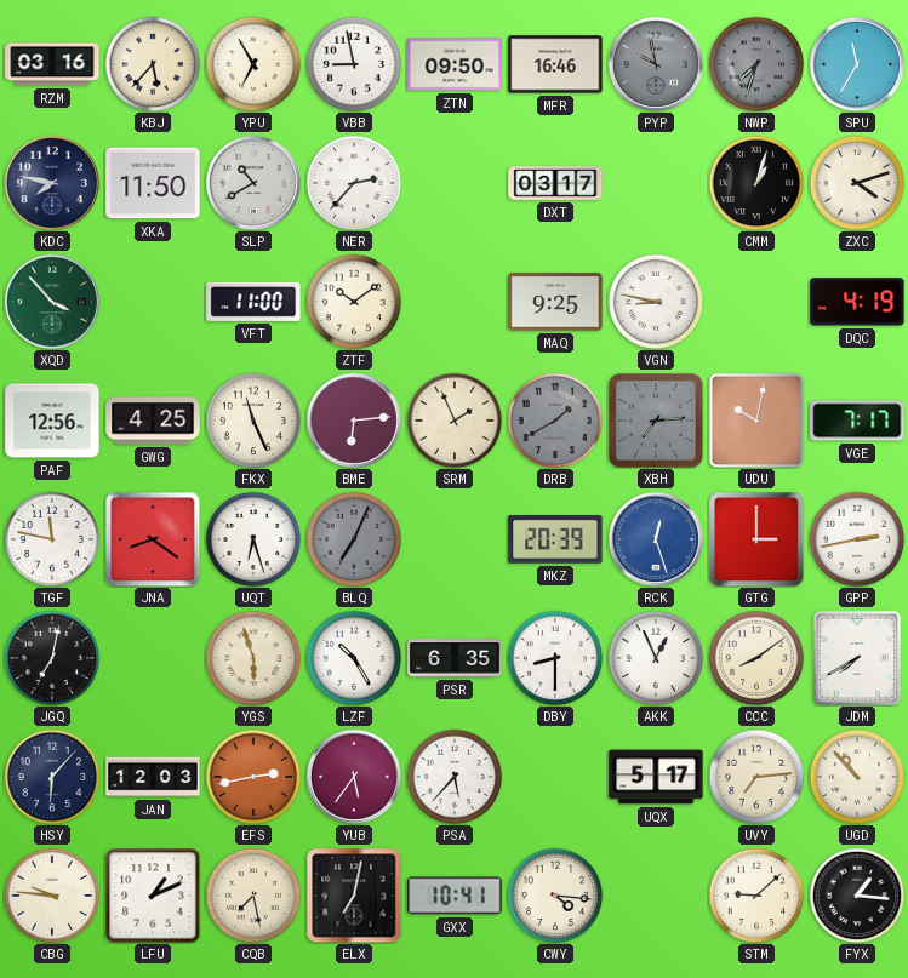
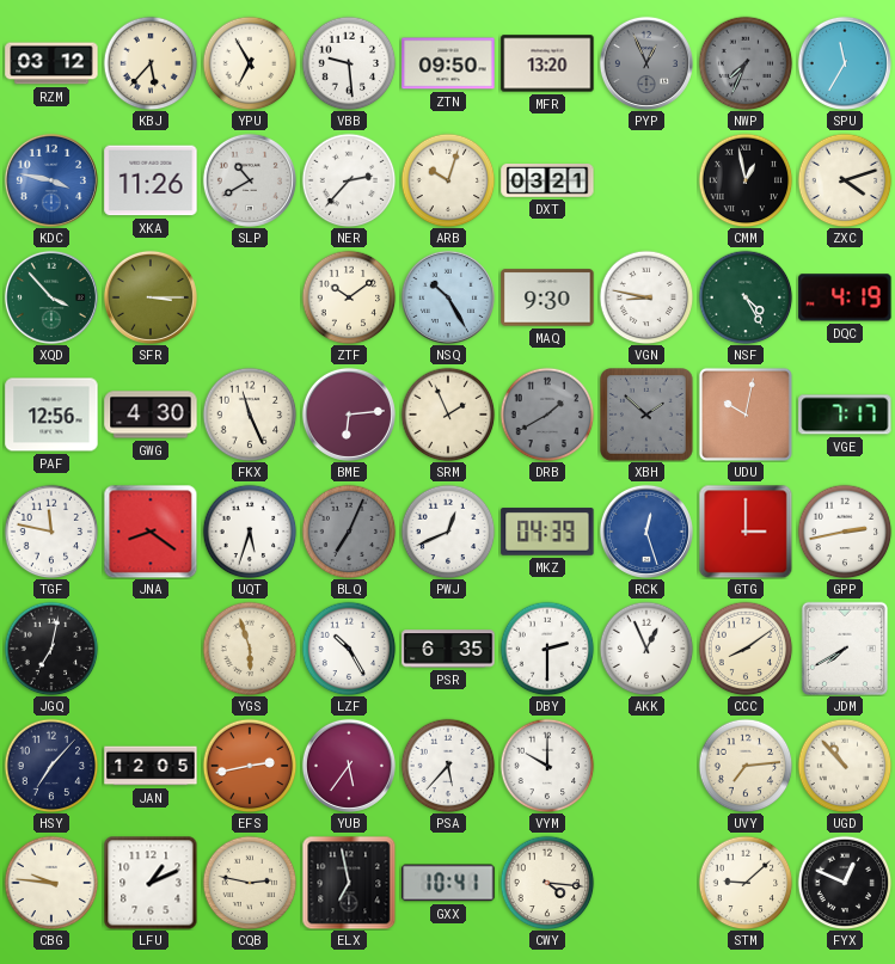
RZM: 03:16 -> 03:12 (51, 63)
VBB: 8:58 -> 9:29 (349, 63)
MFR: 16:46 -> 13:20 (547, 63)
PYP: 9:58 -> 12:56 (646, 63)
NWP: 7:33 -> 7:34 (746, 63)
KDC: 7:47 -> 3:47 (51, 180)
KDC dial: navy -> blue (51, 180)
XKA: 11:50 -> 11:26 (151, 180)
ARB: none -> 10:03 (448, 180)
DXT: 03:17 -> 03:21 (547, 182)
CMM: 1:03 -> 12:58 (746, 180)
SFR: none -> 3:15 (151, 297)
VFT: 11:00 -> none (253, 302)
NSQ: none -> 10:25 (448, 297)
MAQ: 9:25 -> 9:30 (547, 297)
NSF: none -> 4:25 (746, 297)
GWG: 4:25 -> 4:30 (151, 415)
XBH: 7:14 -> 1:52 (648, 416)
UQT: 6:27 -> 5:33 (250, 532)
PWJ: none -> 12:41 (448, 532)
MKZ: 20:39 -> 04:39 (547, 532)
DBY: 8:30 -> 2:30 (547, 649)
HSY: 6:07 -> 7:07 (51, 766)
JAN: 12:03 -> 12:05 (151, 766)
VYM: none -> 10:00 (547, 766)
UQX: 5:17 -> none (656, 777)
CQB: 7:28 -> 2:47 (250, 883)
ELX: 7:02 -> 6:58 (349, 883)
FYX: 1:16 -> 12:49 (845, 883)
